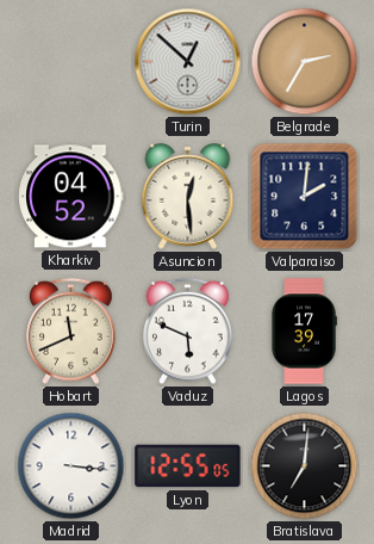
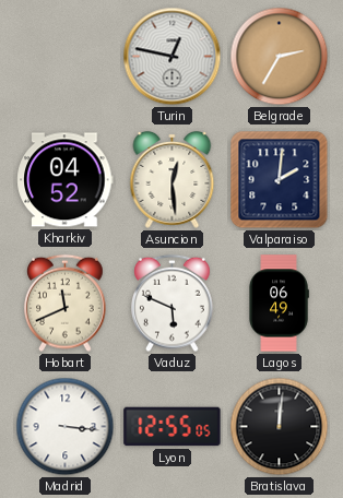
Turin: 12:52 -> 12:47 (173, 57)
Lagos: 17:39 -> 06:49 (279, 304)
Bratislava: 7:01 -> 12:01 (280, 427)
